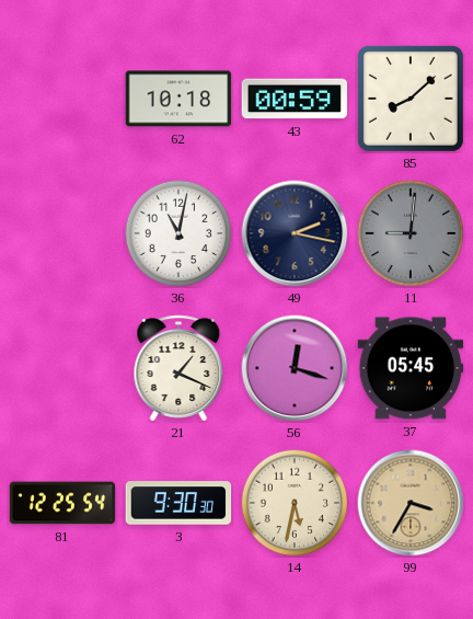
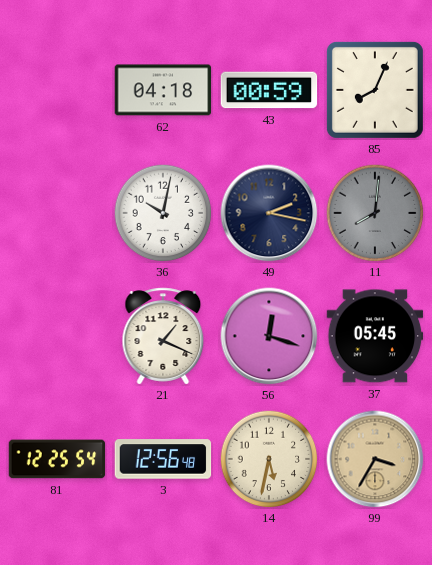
62: 10:18 -> 04:18 (163, 90)
85: 8:08 -> 8:04 (375, 90)
36: 11:02 -> 10:02 (163, 213)
11: 9:01 -> 8:01 (375, 213)
3: 9:30 -> 12:56 (163, 459)
